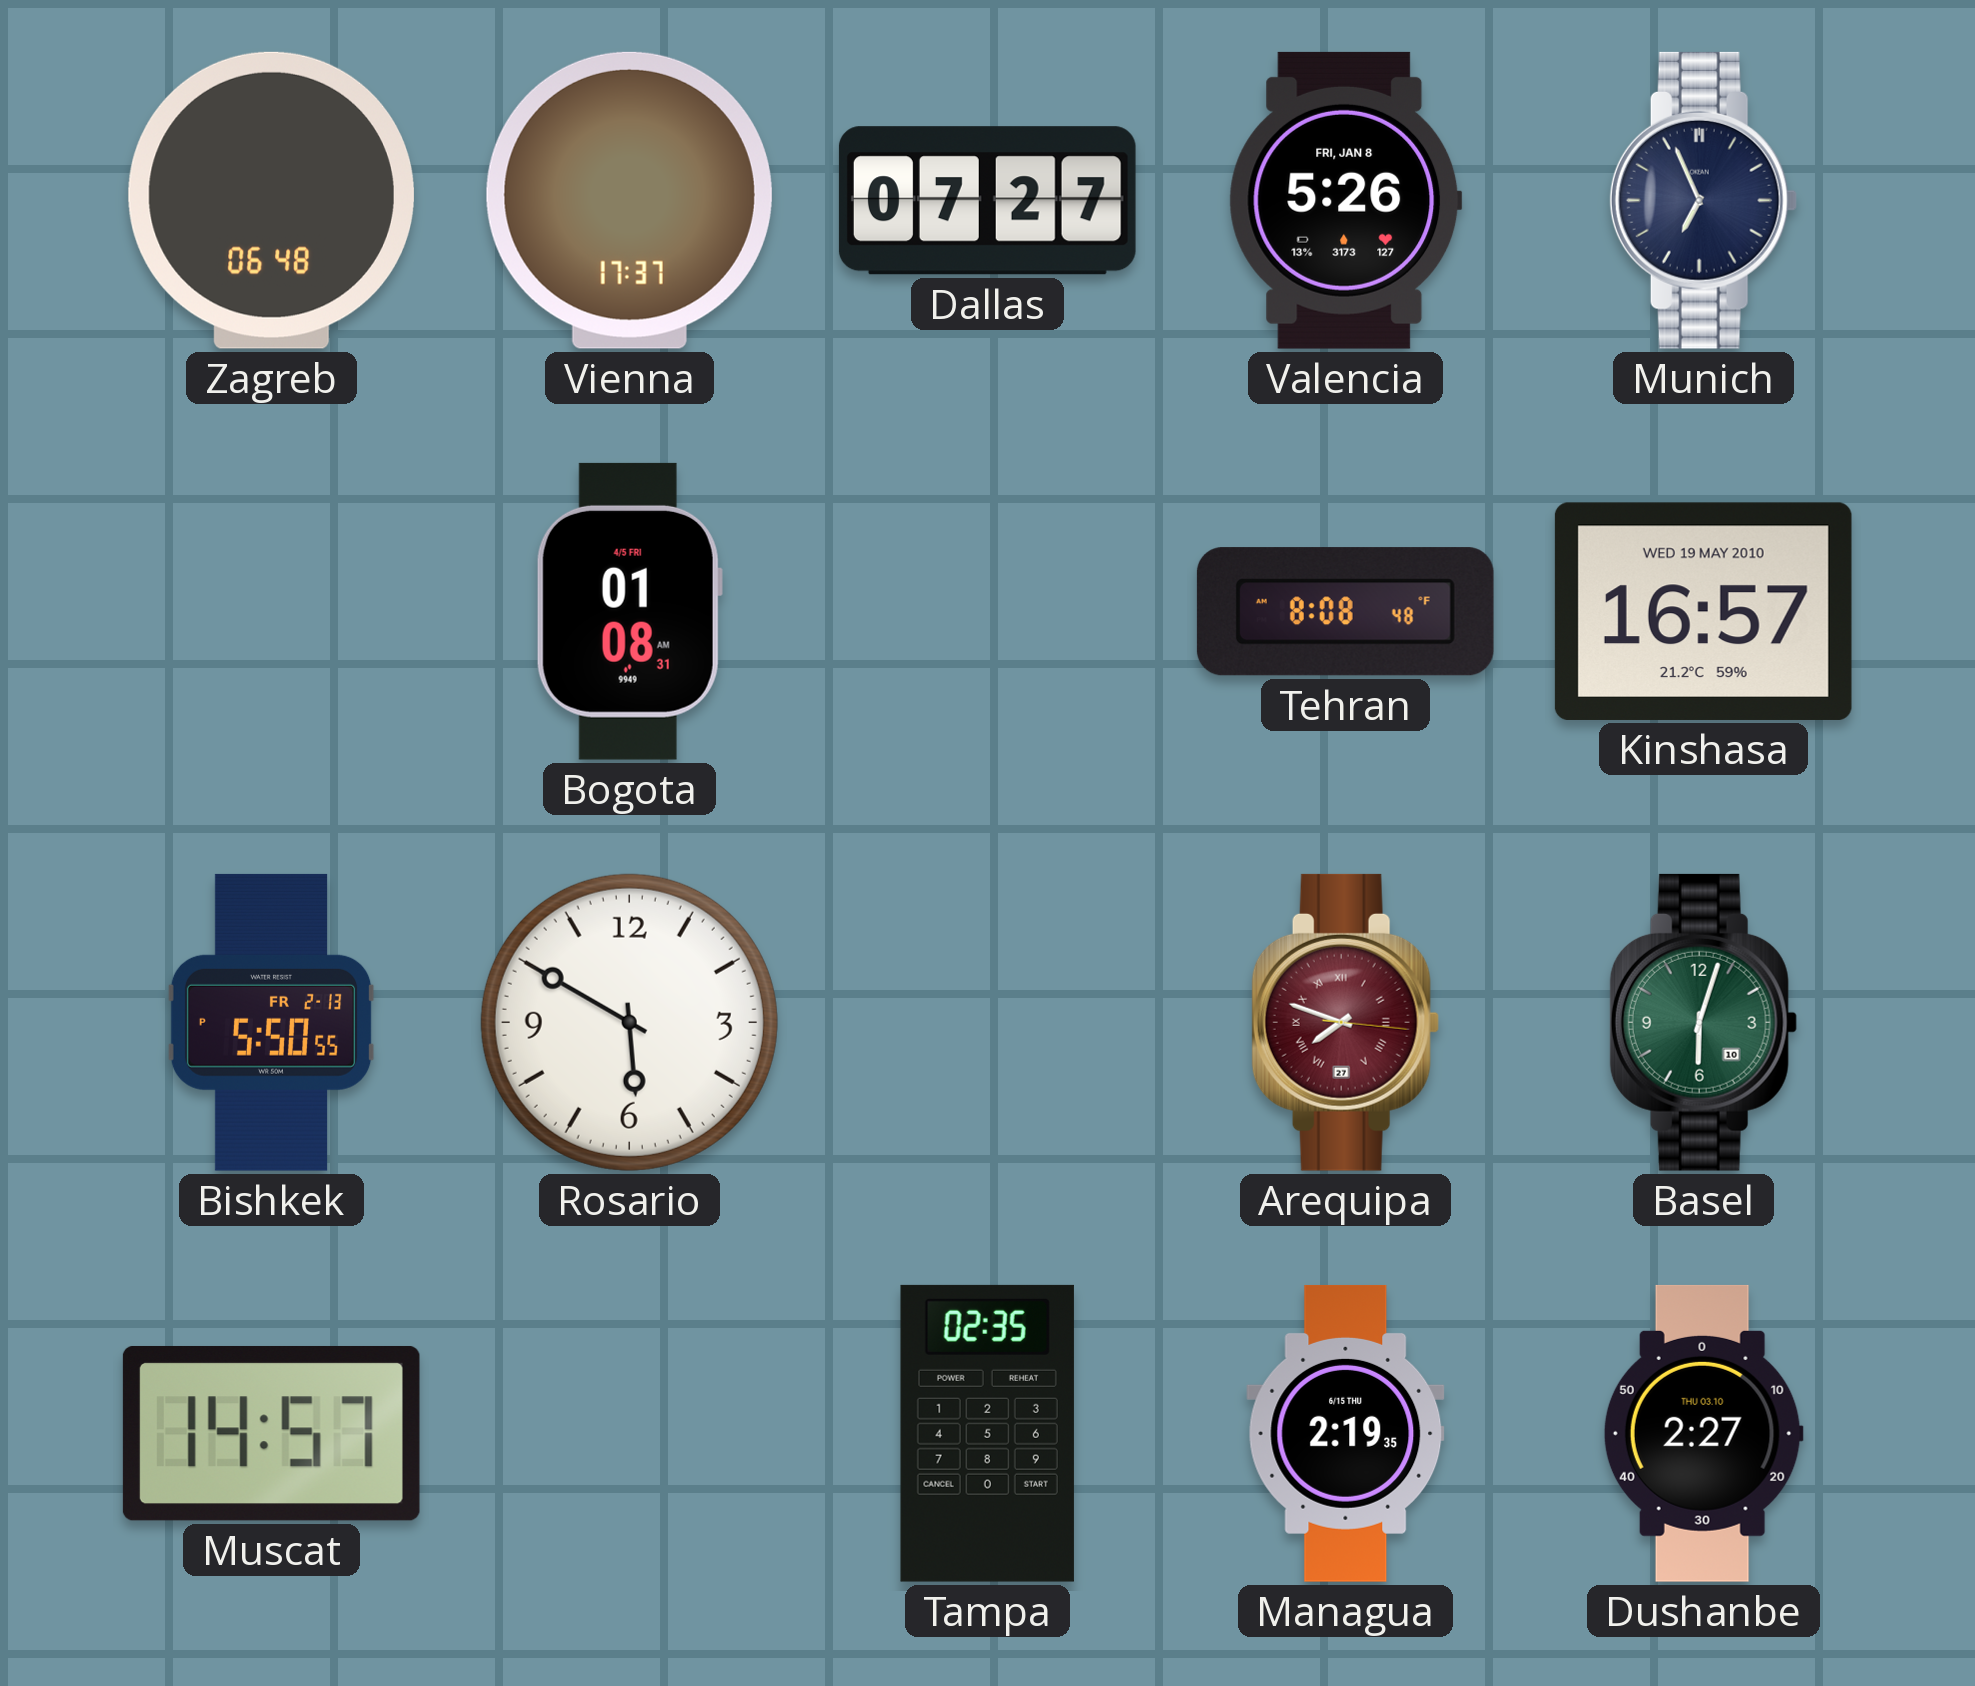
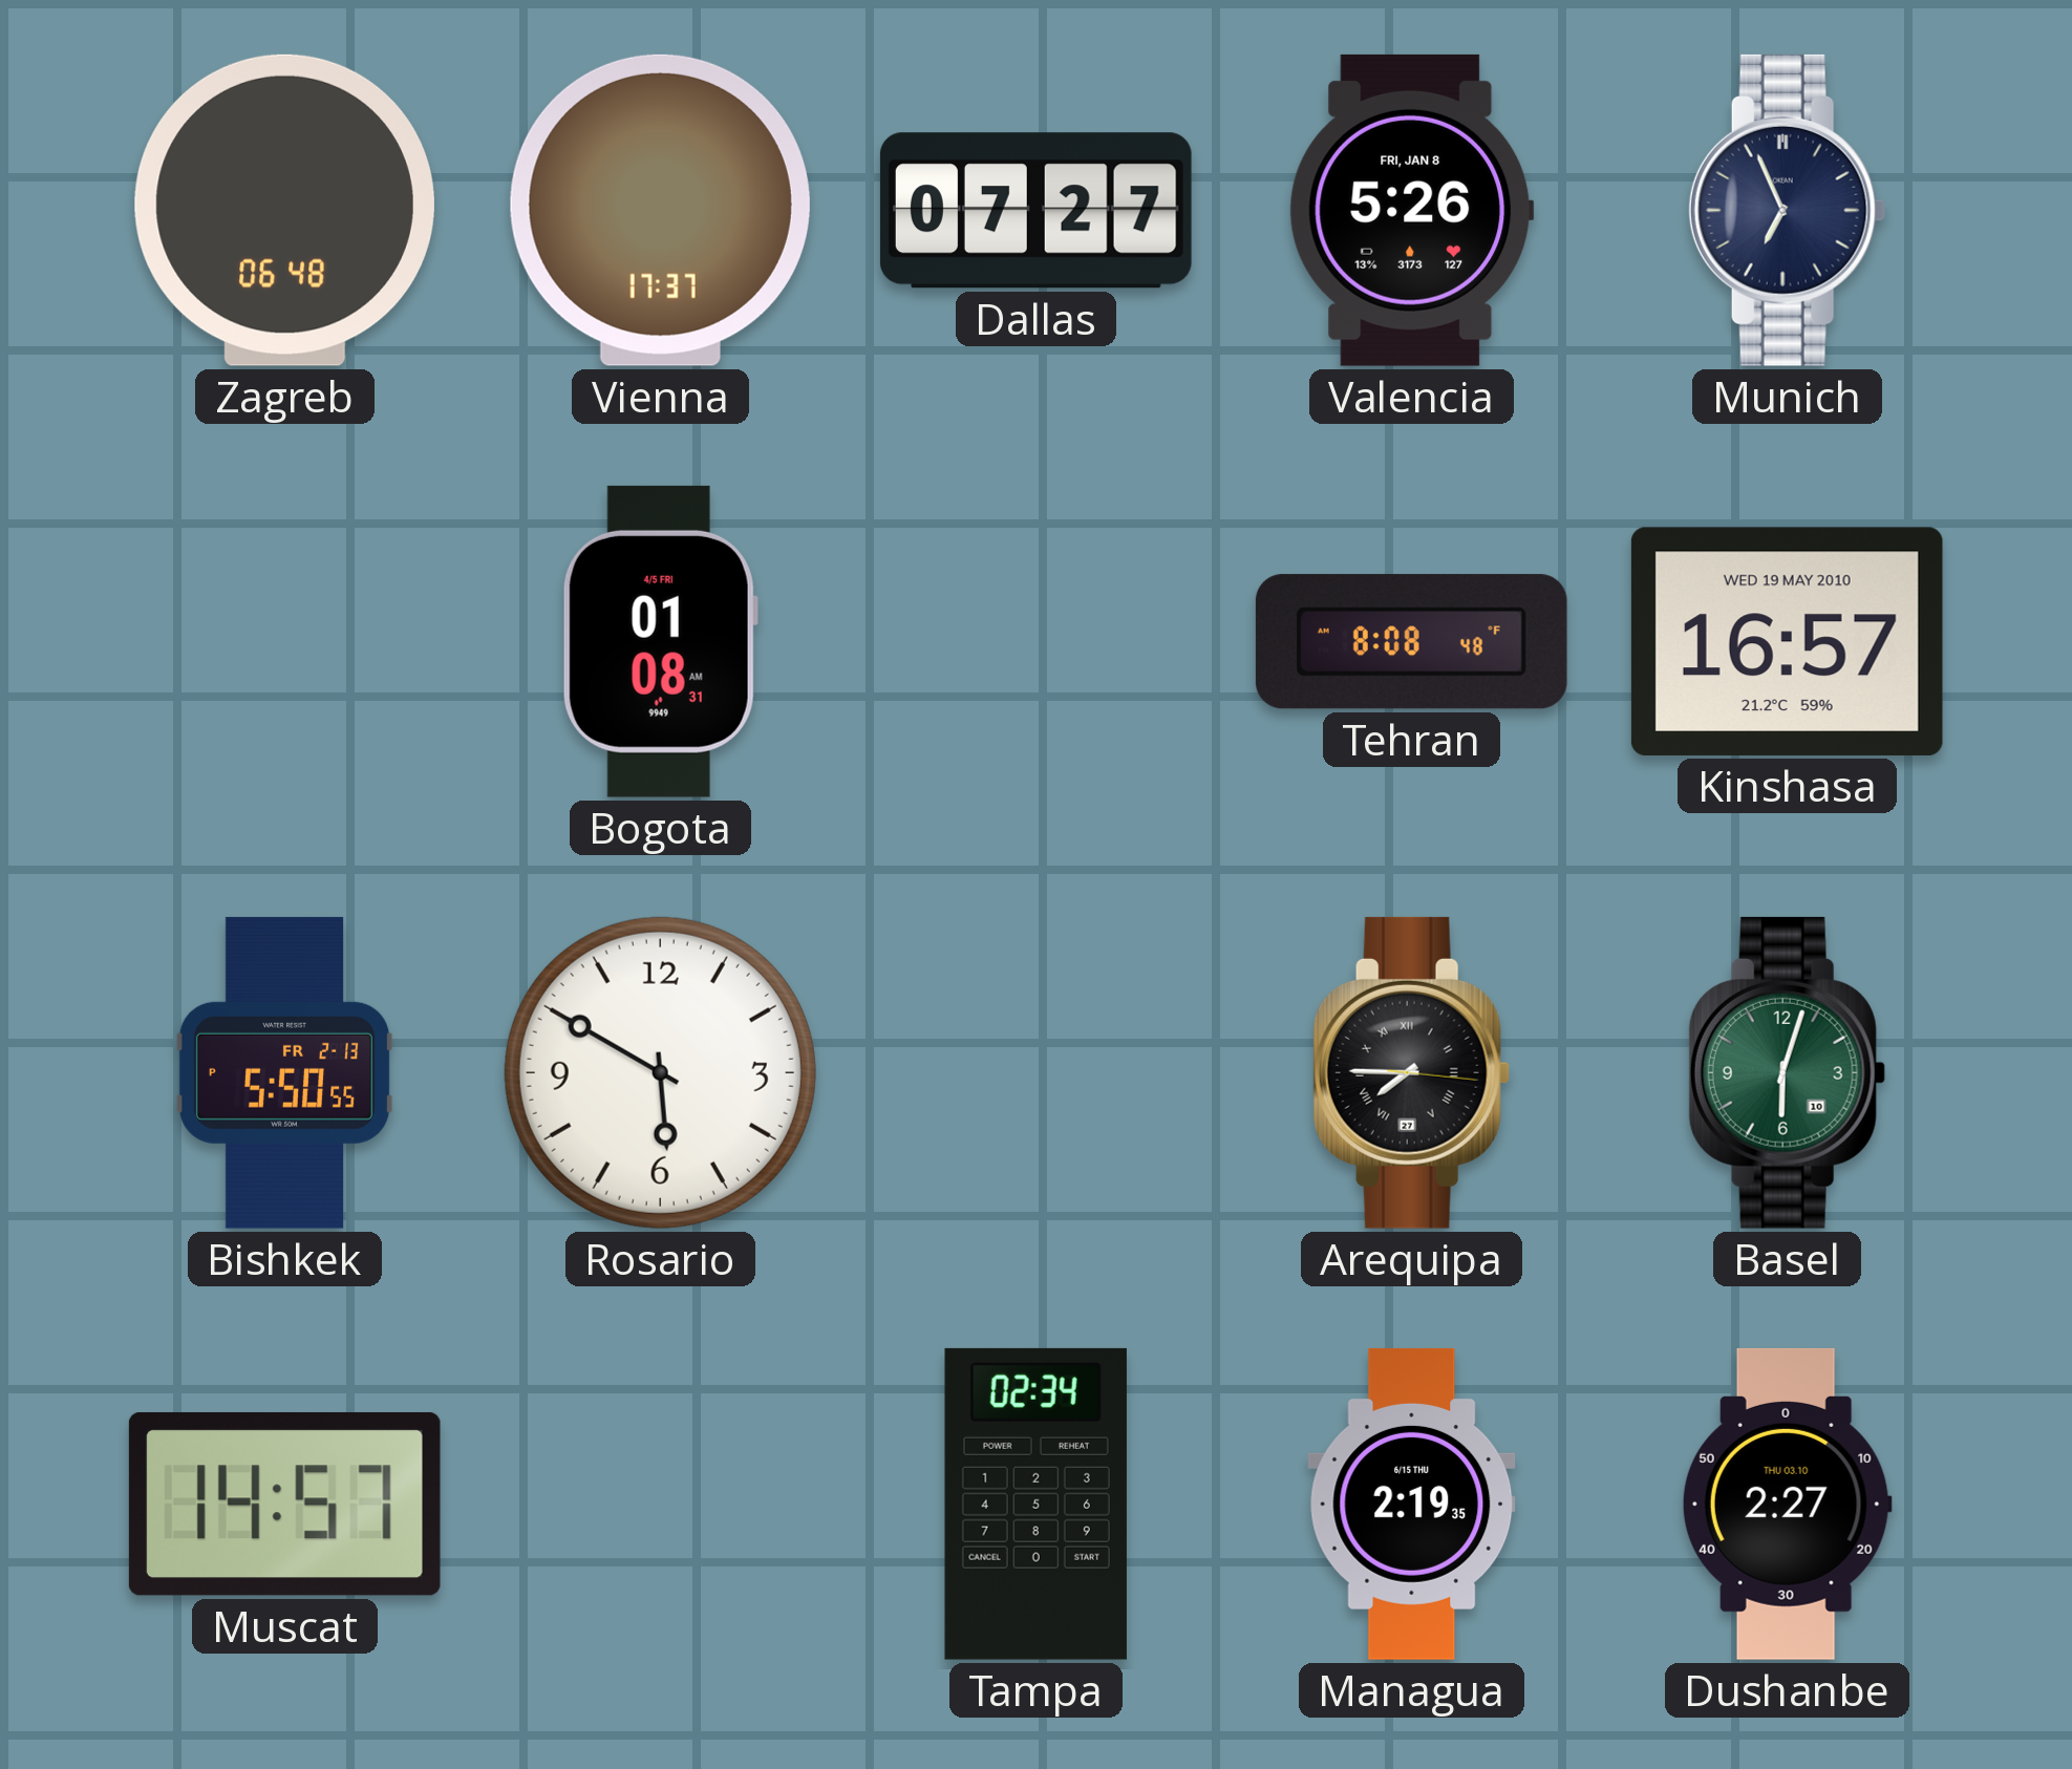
Arequipa: 7:48 -> 7:45 (1411, 1072)
Arequipa dial: burgundy -> black (1411, 1072)
Tampa: 02:35 -> 02:34 (1035, 1504)
